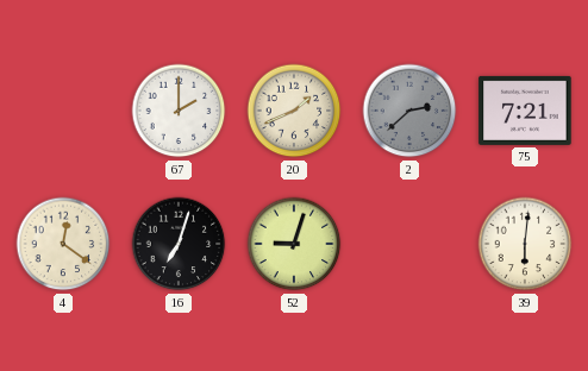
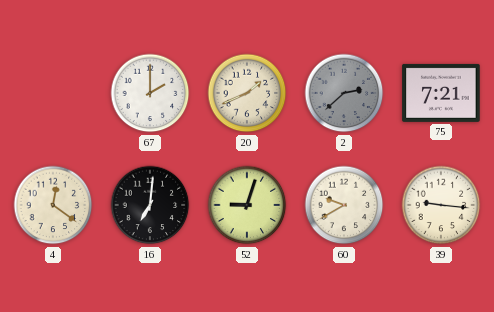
16: 7:03 -> 7:01 (150, 205)
60: none -> 9:40 (344, 205)
39: 6:01 -> 9:16 (441, 205)
